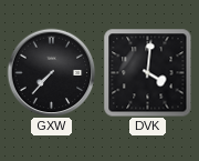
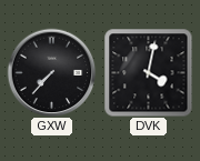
DVK: 4:01 -> 4:02 (148, 72)
